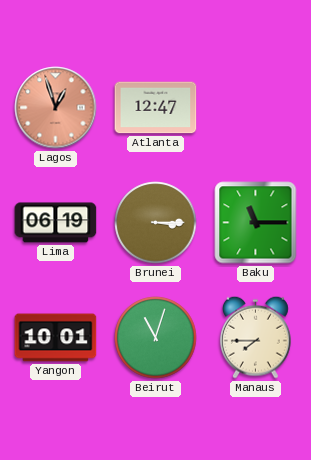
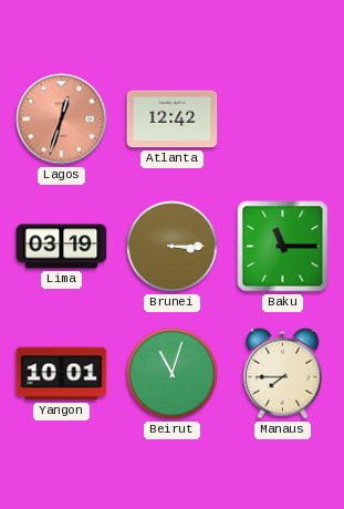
Lagos: 12:57 -> 12:33 (62, 120)
Atlanta: 12:47 -> 12:42 (173, 120)
Lima: 06:19 -> 03:19 (62, 247)
